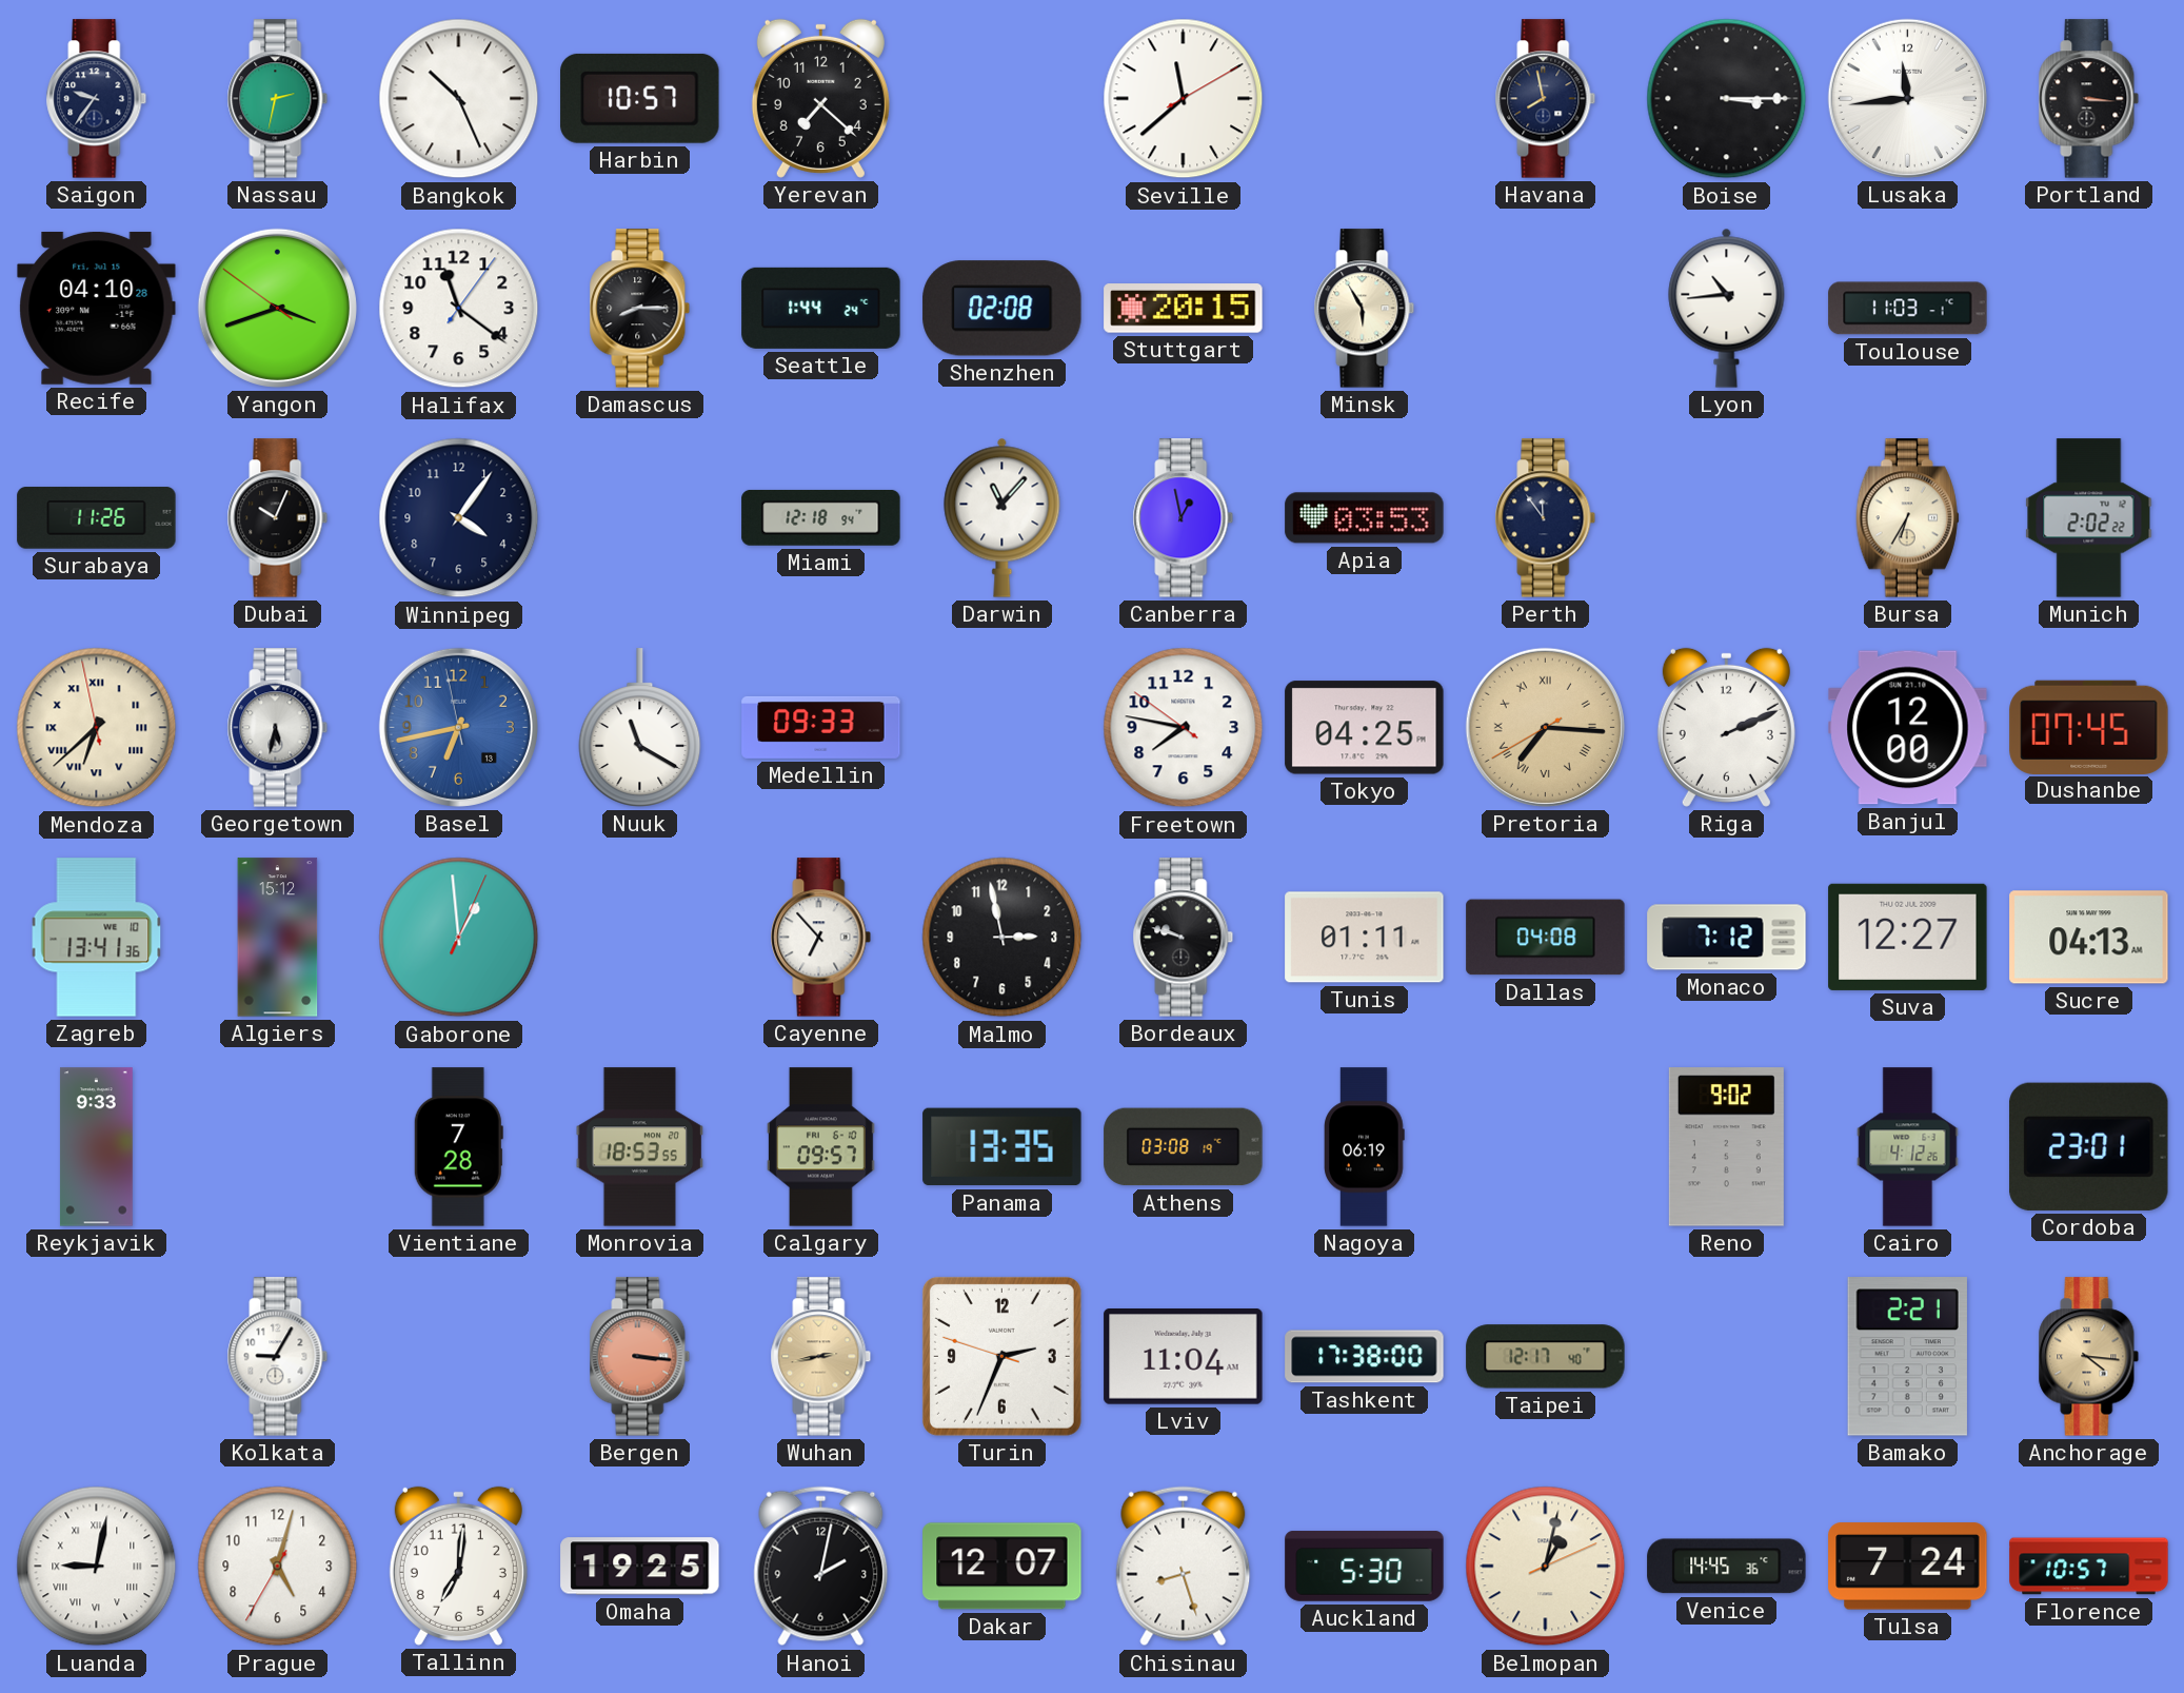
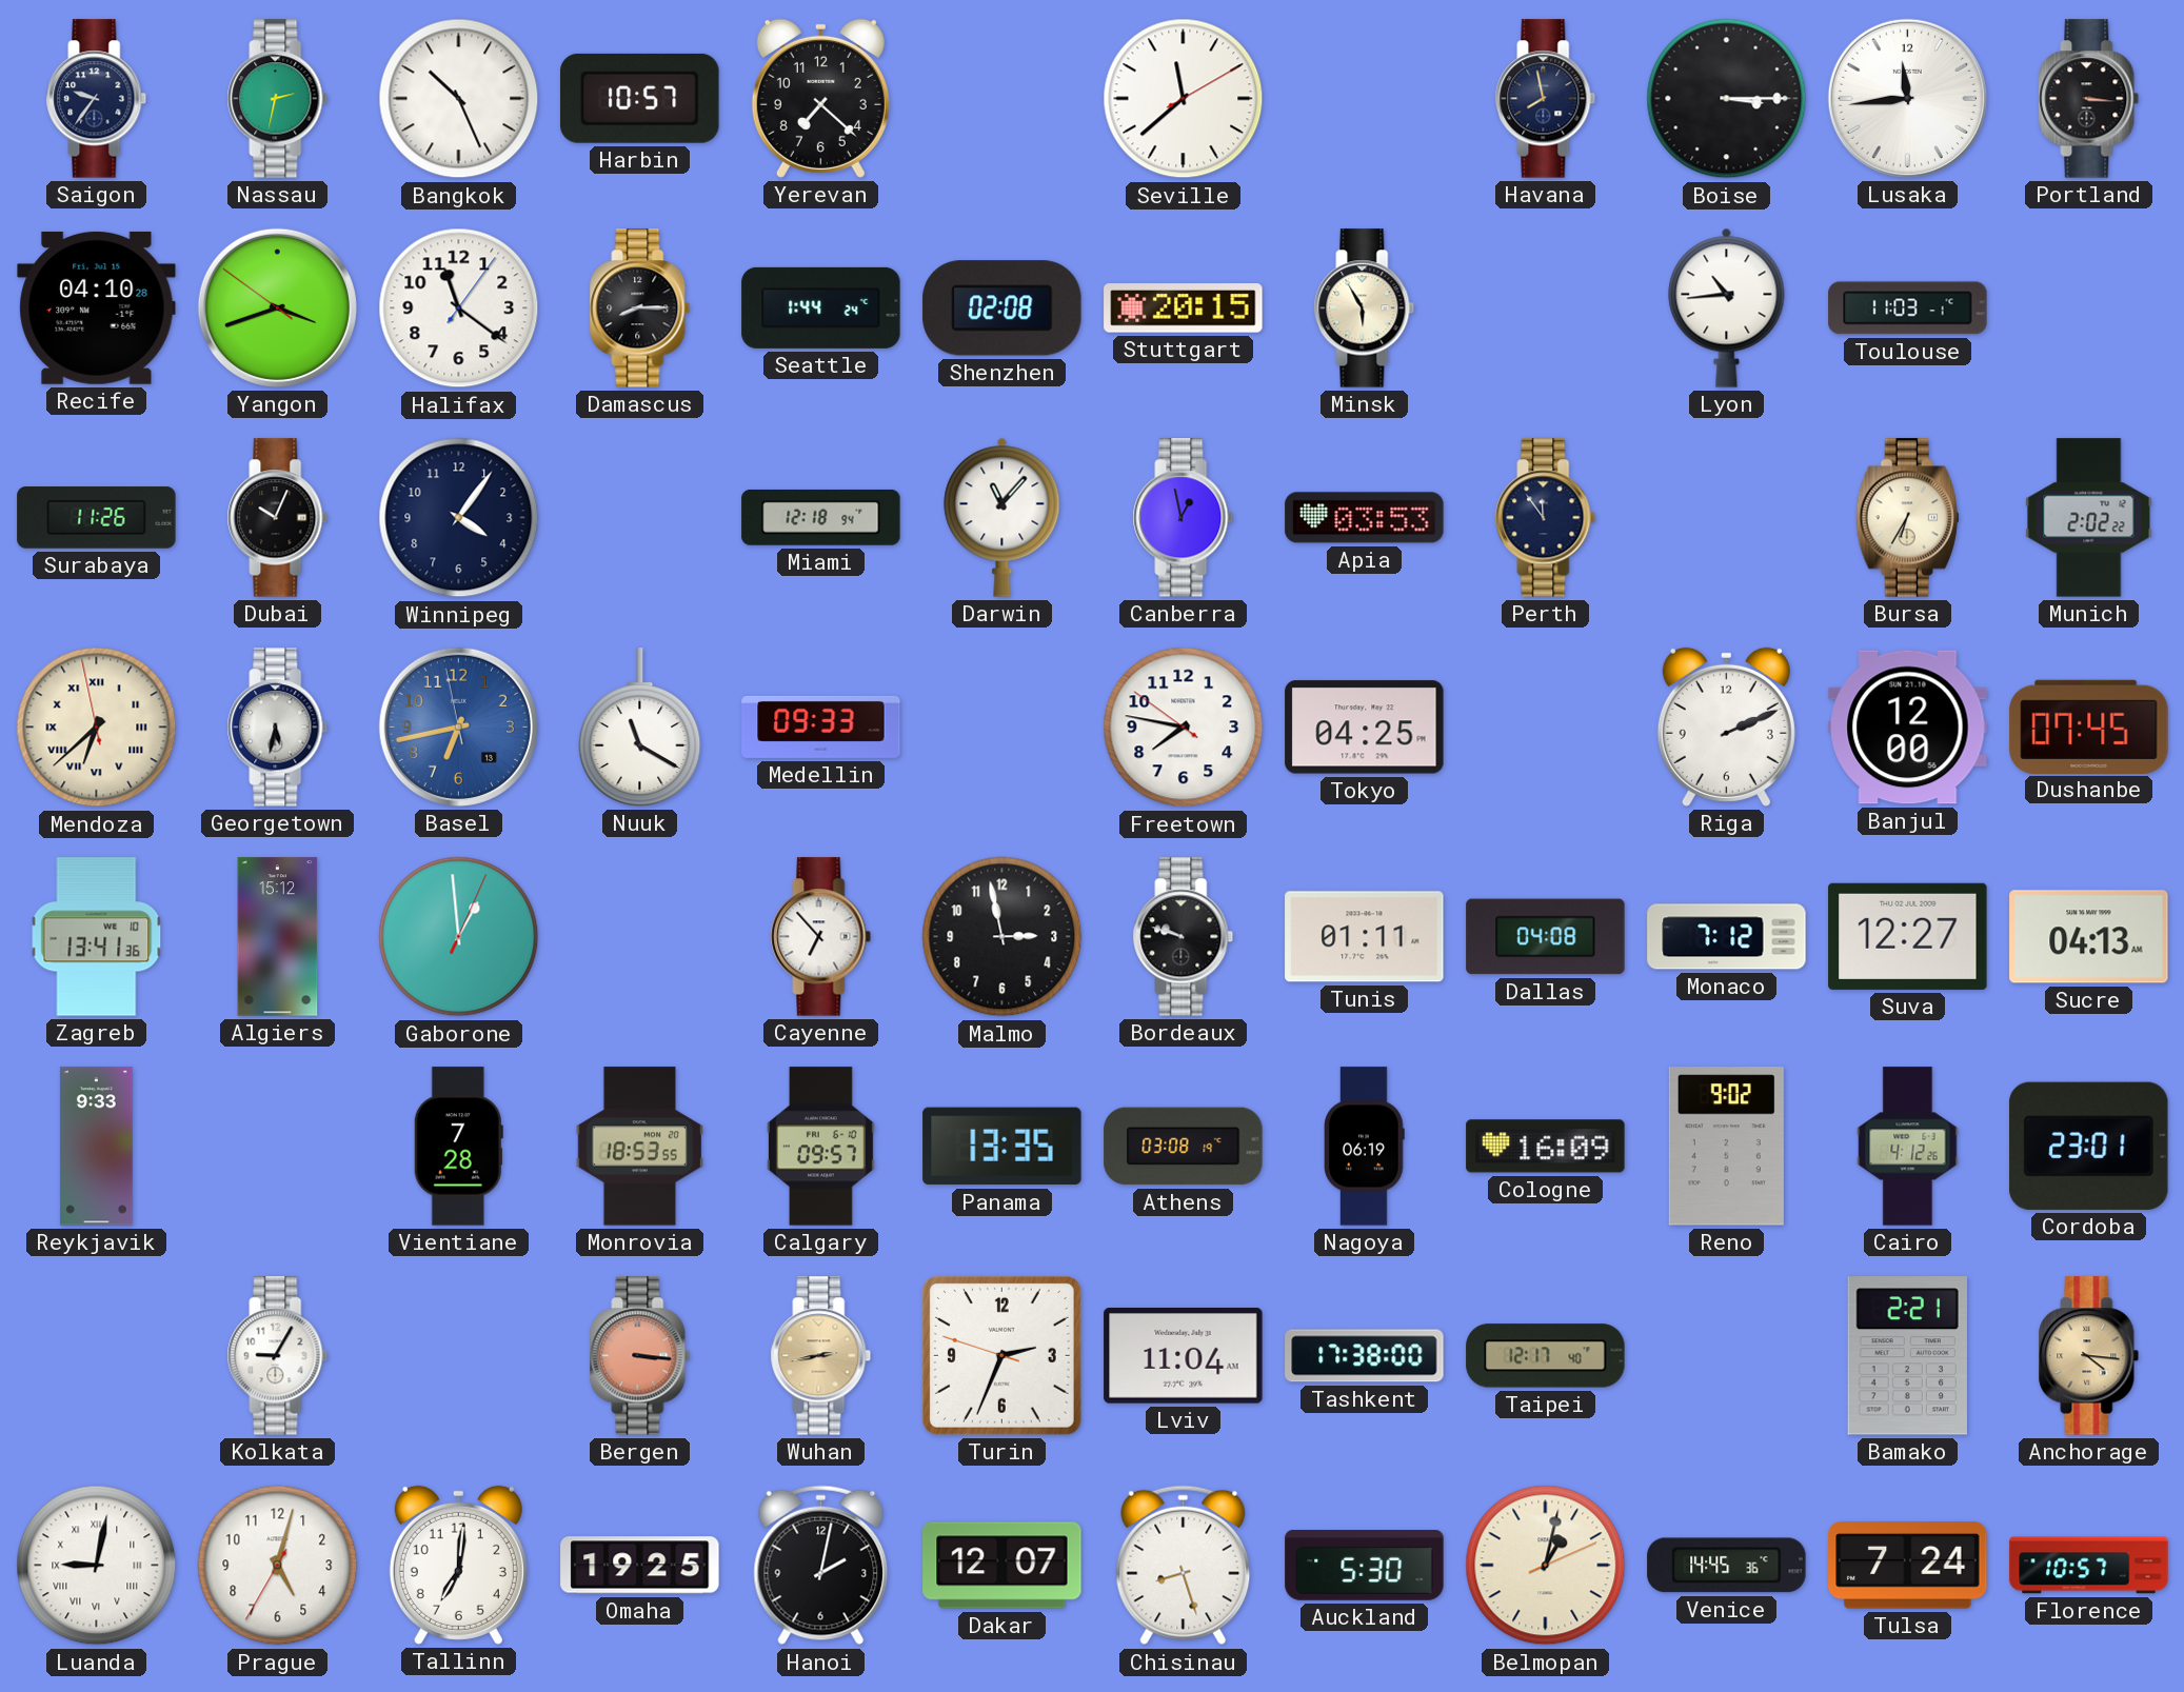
Pretoria: 7:15 -> none (1545, 727)
Cologne: none -> 16:09 (1546, 1147)
